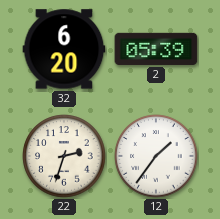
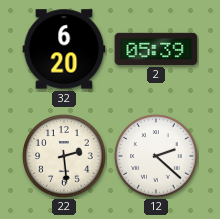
22: 2:33 -> 2:29 (64, 156)
12: 1:36 -> 2:22 (156, 156)
